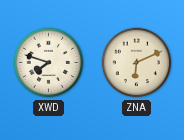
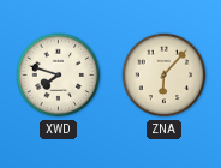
ZNA: 6:11 -> 6:07 (165, 76)
